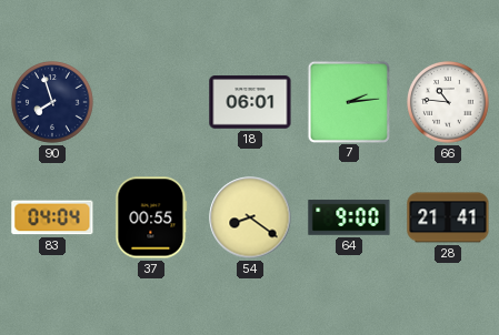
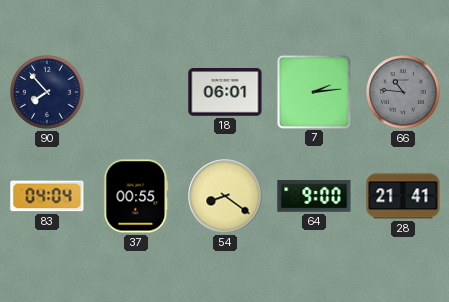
90: 7:57 -> 7:53 (47, 92)
66 dial: white -> grey (403, 92)
